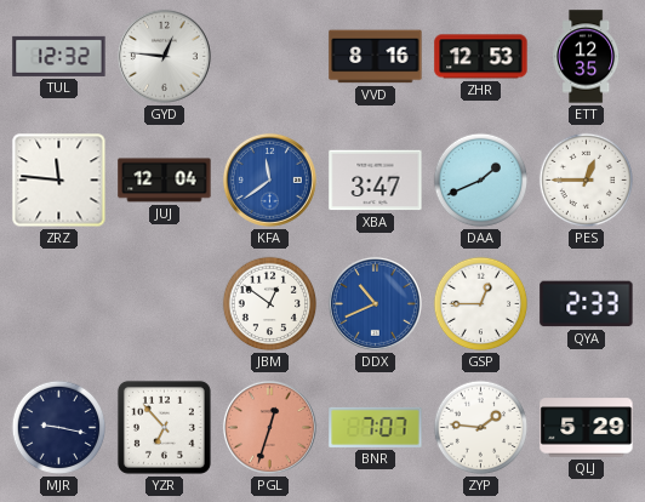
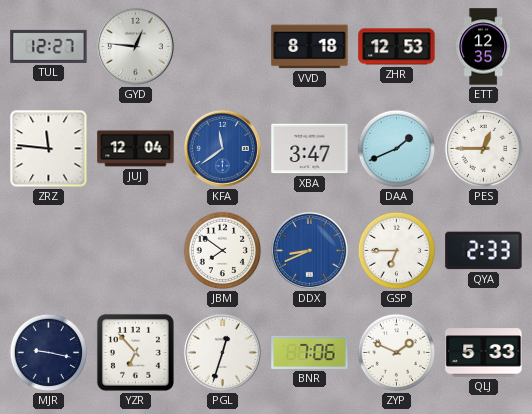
TUL: 12:32 -> 12:27 (49, 46)
VVD: 8:16 -> 8:18 (310, 47)
JBM: 12:51 -> 7:51 (223, 251)
DDX: 10:41 -> 8:41 (309, 250)
GSP: 12:45 -> 6:45 (397, 251)
PGL dial: salmon -> white (222, 352)
BNR: 7:07 -> 7:06 (310, 352)
ZYP: 1:46 -> 1:49 (397, 353)
QLJ: 5:29 -> 5:33 (484, 353)
